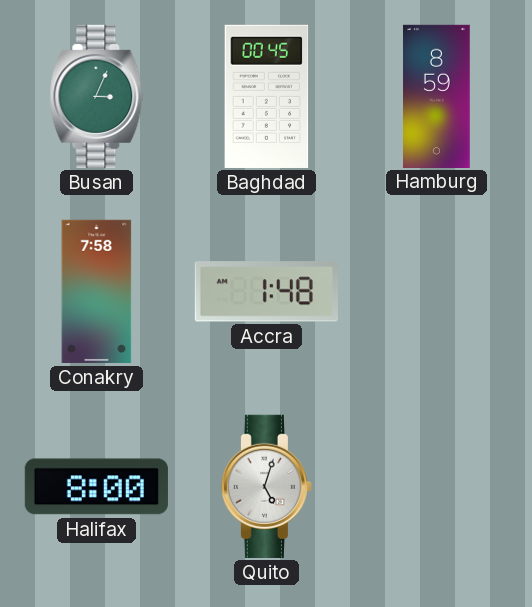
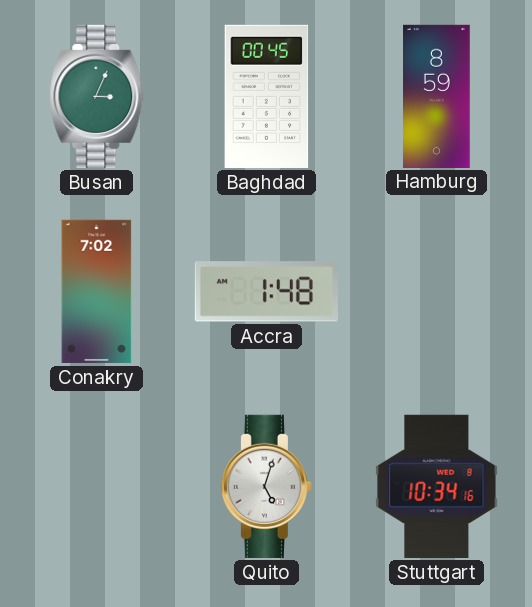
Conakry: 7:58 -> 7:02 (97, 291)
Halifax: 8:00 -> none (96, 487)
Stuttgart: none -> 10:34 (437, 486)
